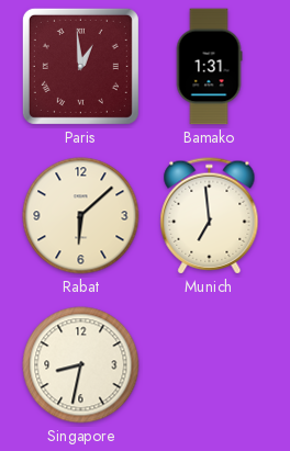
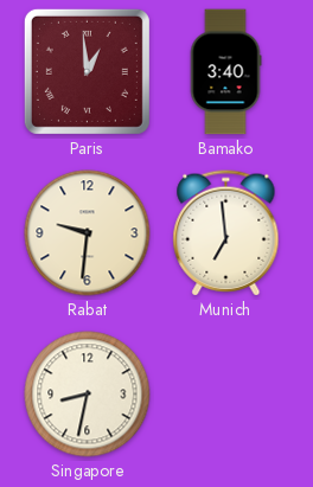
Bamako: 1:31 -> 3:40 (225, 72)
Rabat: 6:08 -> 9:31 (88, 233)
